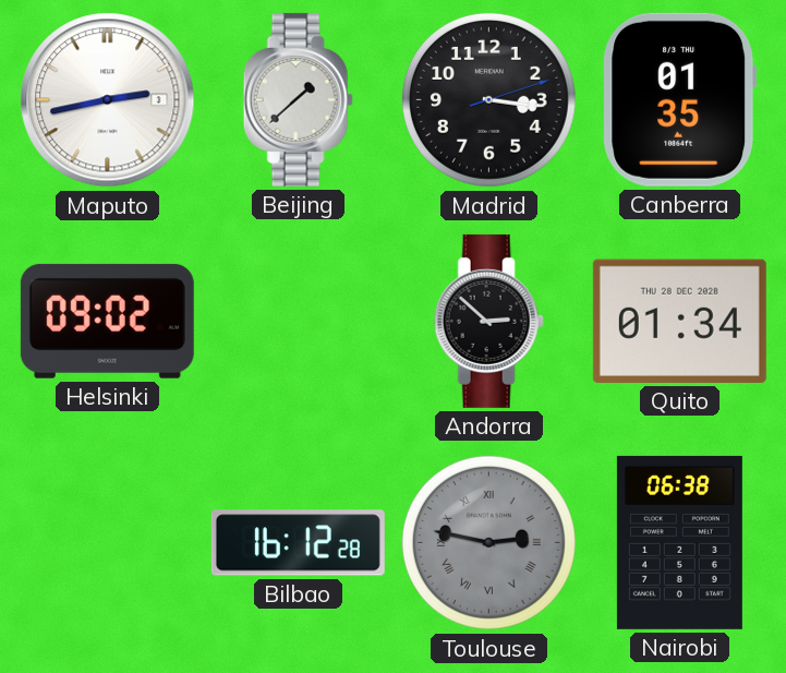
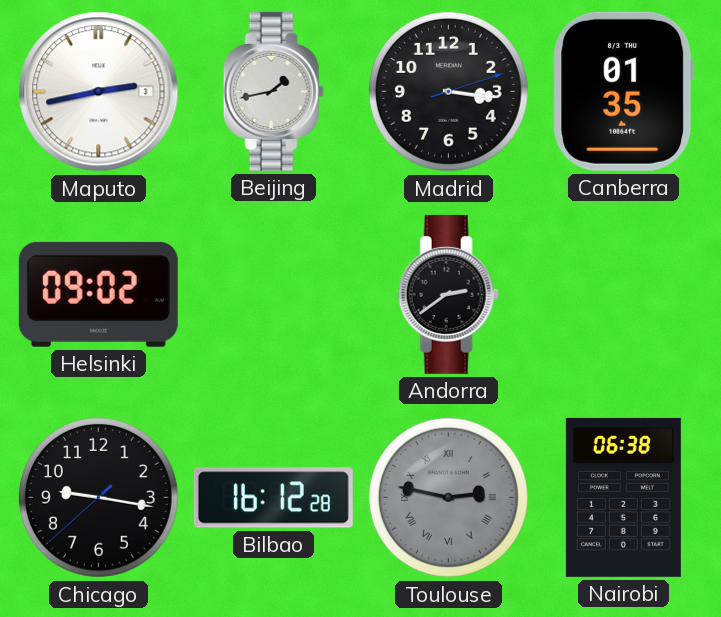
Beijing: 1:38 -> 1:43 (273, 91)
Andorra: 2:52 -> 2:39 (448, 294)
Quito: 01:34 -> none (679, 321)
Chicago: none -> 9:16 (98, 497)
